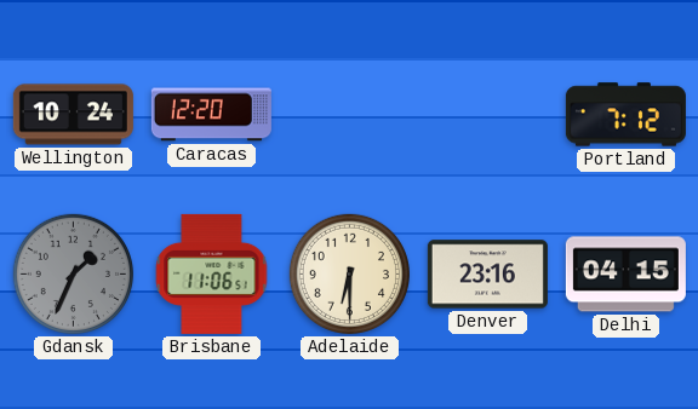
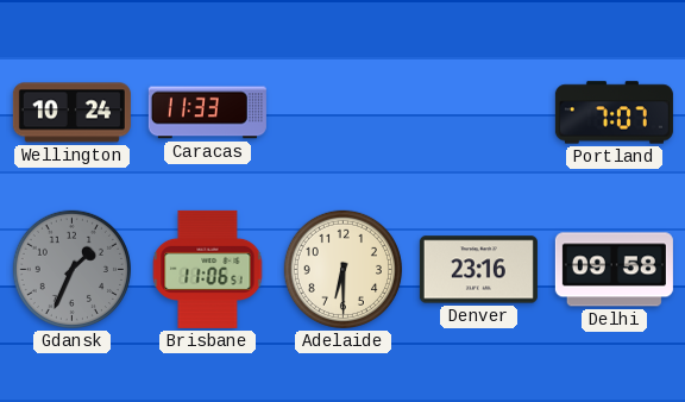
Caracas: 12:20 -> 11:33 (207, 113)
Portland: 7:12 -> 7:07 (614, 113)
Delhi: 04:15 -> 09:58 (614, 270)
